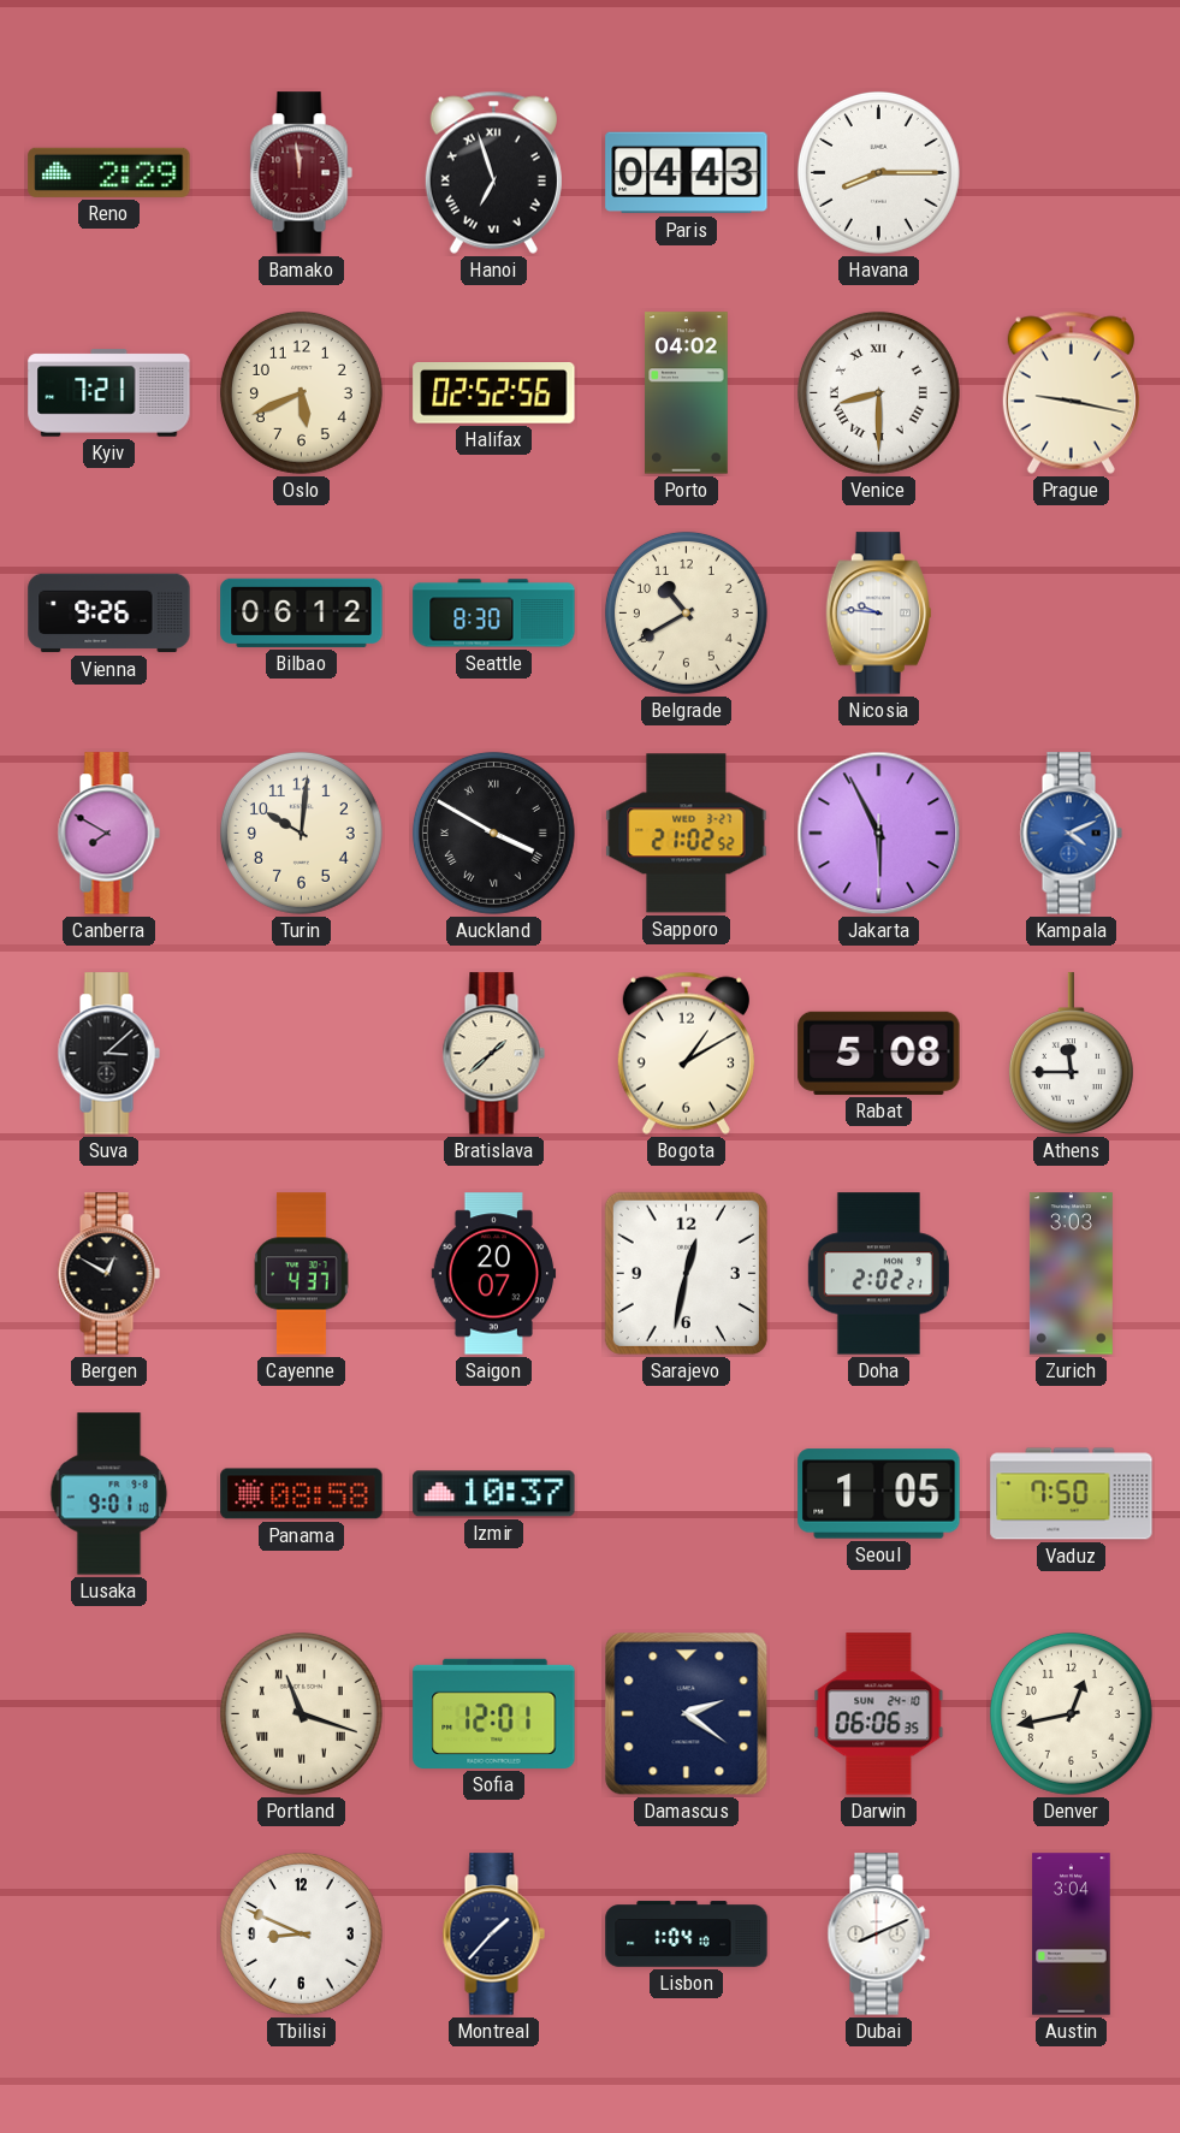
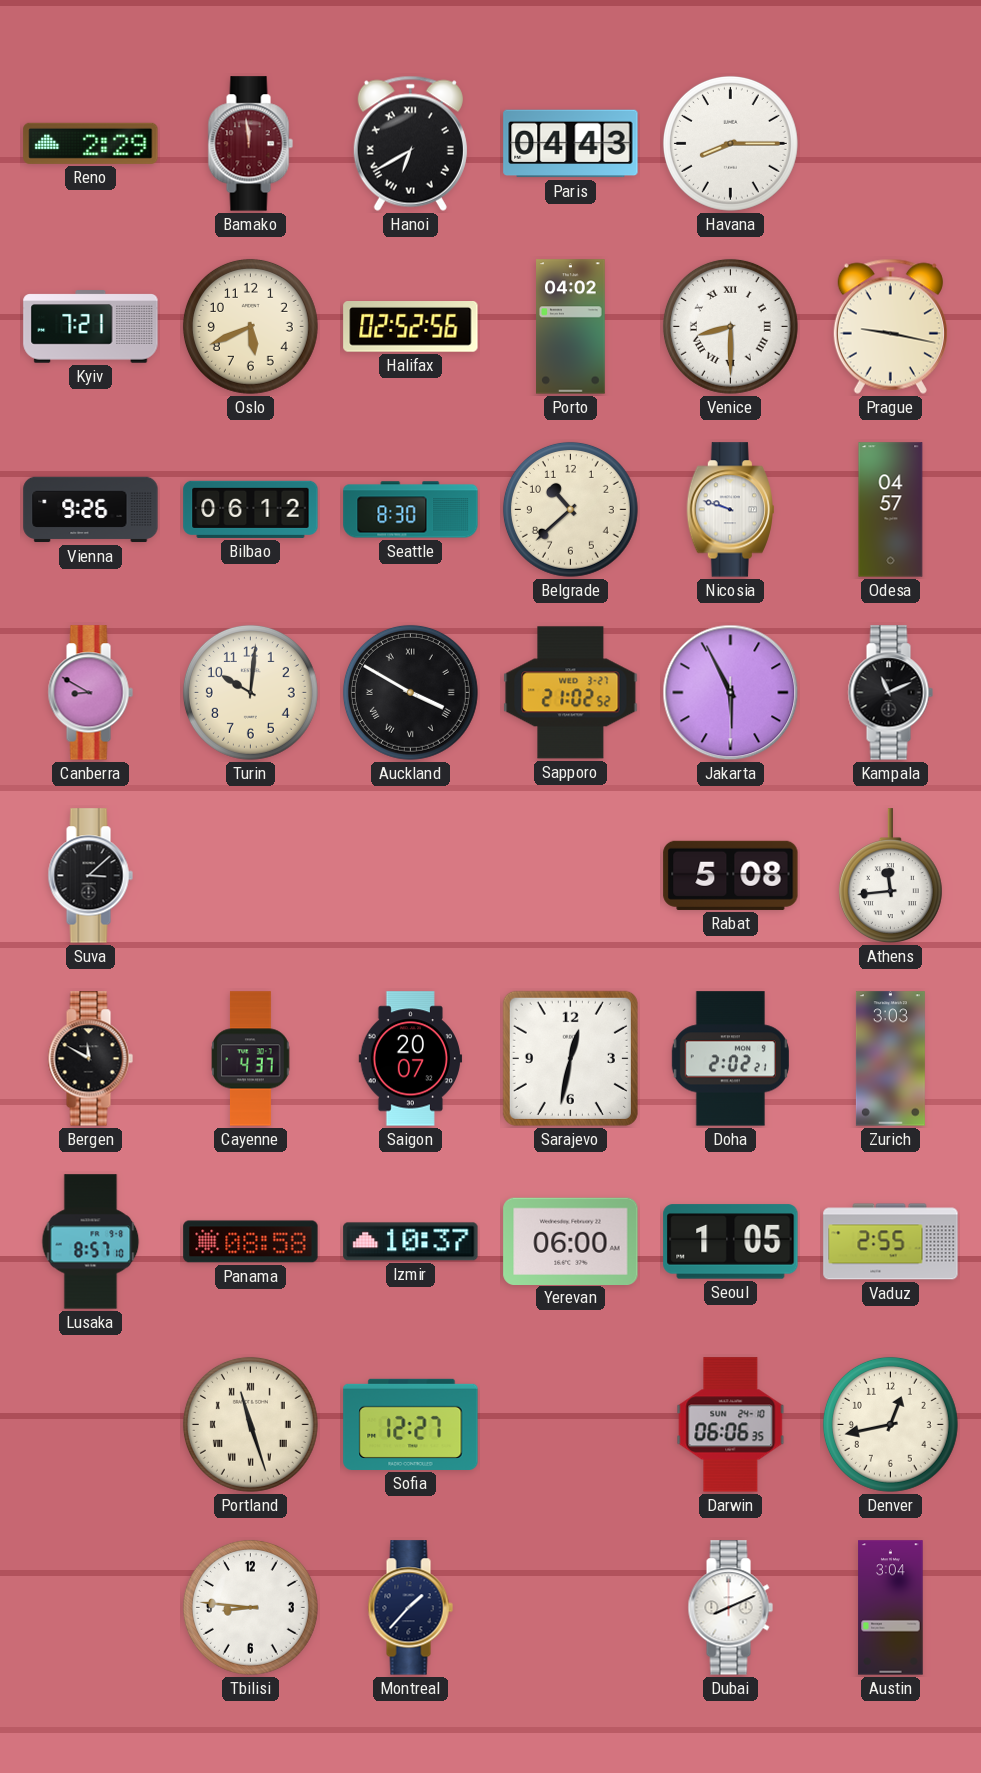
Hanoi: 6:57 -> 6:40 (410, 143)
Belgrade: 10:40 -> 10:38 (570, 509)
Nicosia: 9:46 -> 9:48 (730, 510)
Odesa: none -> 04:57 (891, 510)
Canberra: 7:50 -> 8:50 (90, 693)
Kampala: 4:11 -> 11:11 (890, 693)
Kampala dial: blue -> black (890, 693)
Bratislava: 1:38 -> none (493, 1054)
Bogota: 1:10 -> none (686, 1053)
Athens: 11:45 -> 11:44 (890, 876)
Bergen: 12:50 -> 11:50 (90, 1059)
Lusaka: 9:01 -> 8:57 (91, 1242)
Yerevan: none -> 06:00 (571, 1241)
Vaduz: 7:50 -> 2:55 (891, 1242)
Portland: 11:18 -> 11:27 (250, 1424)
Sofia: 12:01 -> 12:27 (411, 1424)
Damascus: 2:21 -> none (687, 1714)
Tbilisi: 8:49 -> 8:46 (250, 1607)
Lisbon: 1:04 -> none (687, 1934)
